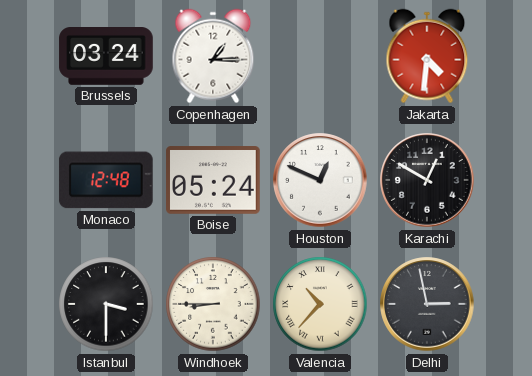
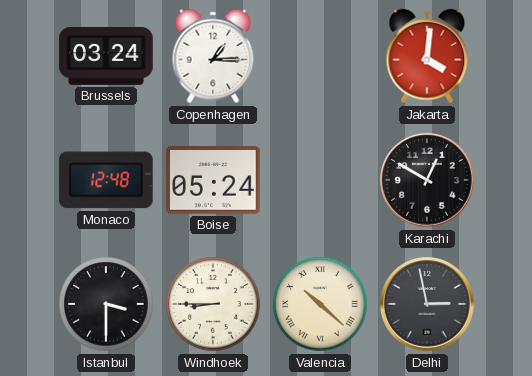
Jakarta: 4:31 -> 4:01 (427, 56)
Houston: 12:49 -> none (320, 180)
Valencia: 10:37 -> 10:22 (320, 304)
